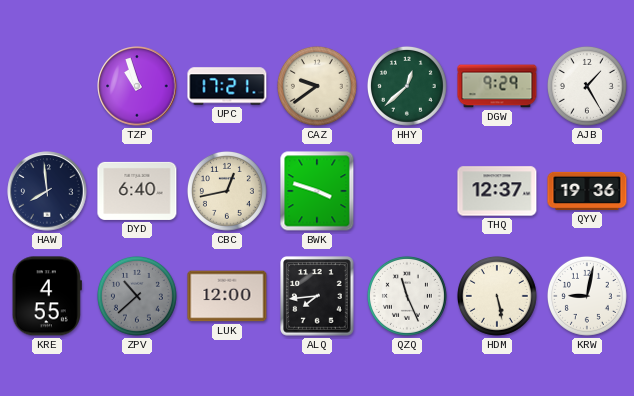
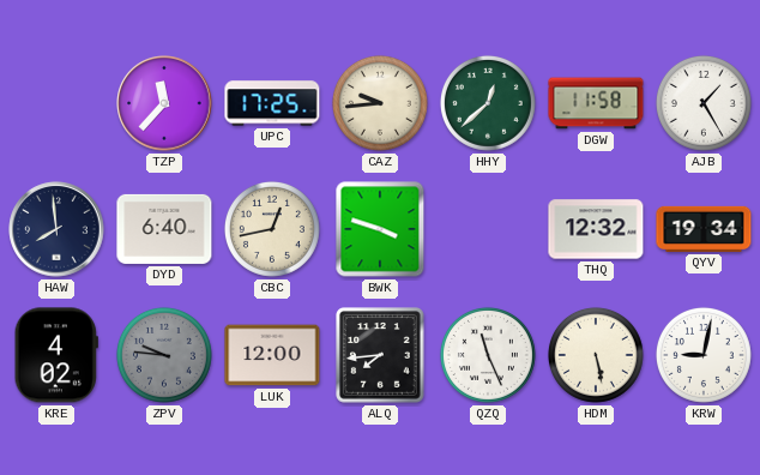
TZP: 10:57 -> 11:37 (164, 103)
UPC: 17:21 -> 17:25 (272, 103)
CAZ: 9:39 -> 9:44 (380, 103)
DGW: 9:29 -> 11:58 (596, 103)
THQ: 12:37 -> 12:32 (596, 229)
QYV: 19:36 -> 19:34 (704, 229)
KRE: 4:55 -> 4:02 (56, 355)
ZPV: 10:38 -> 9:46 (164, 355)
